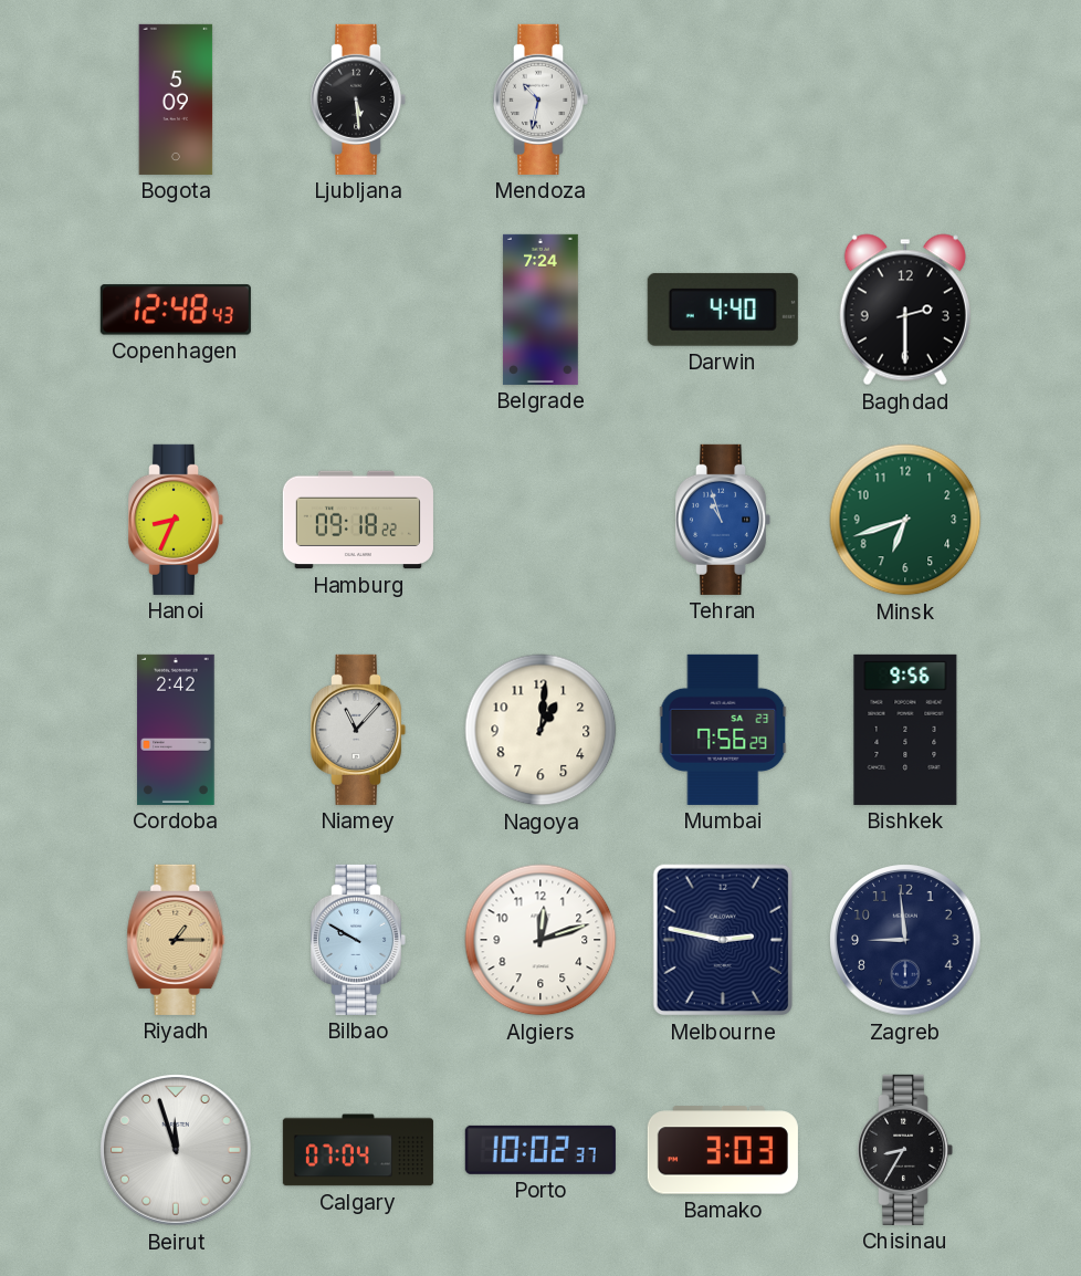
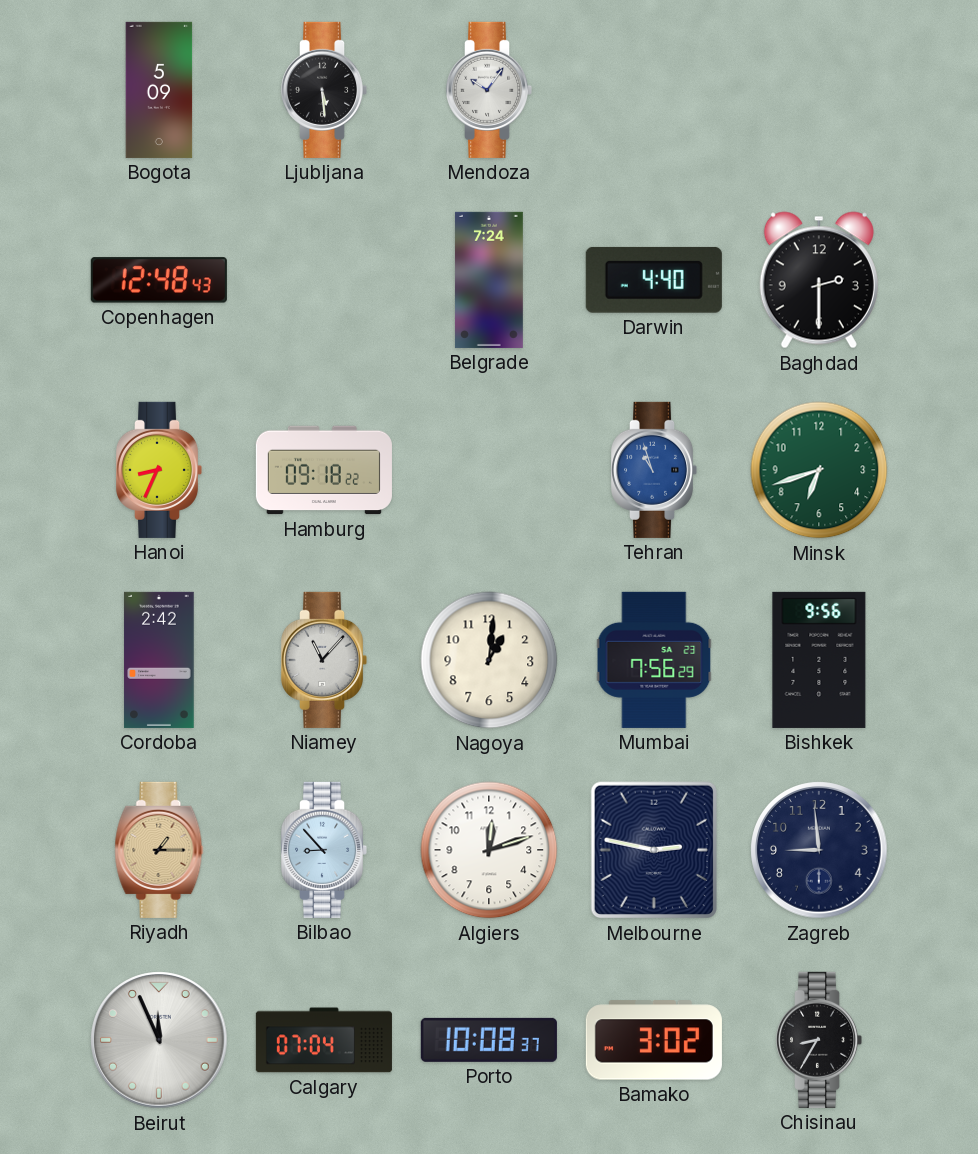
Mendoza: 10:32 -> 10:06 (489, 90)
Bilbao: 9:50 -> 8:53 (324, 850)
Beirut: 11:57 -> 11:56 (159, 1040)
Porto: 10:02 -> 10:08 (489, 1040)
Bamako: 3:03 -> 3:02 (654, 1040)
